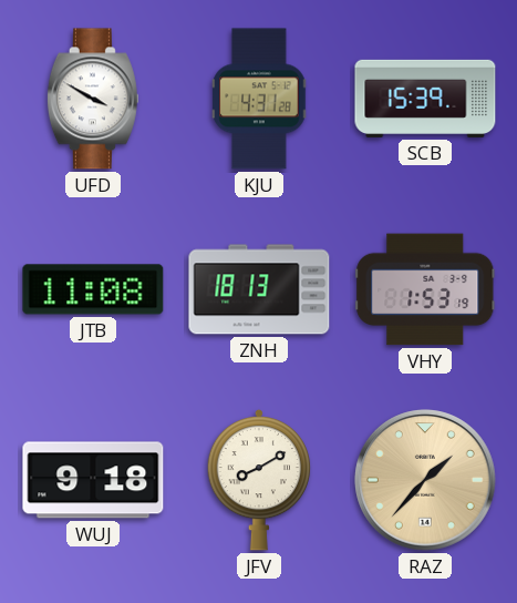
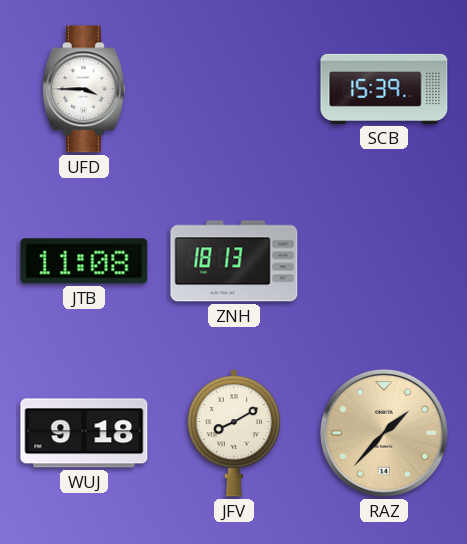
UFD: 3:50 -> 3:45 (84, 89)
KJU: 4:31 -> none (259, 99)
VHY: 1:53 -> none (425, 289)
